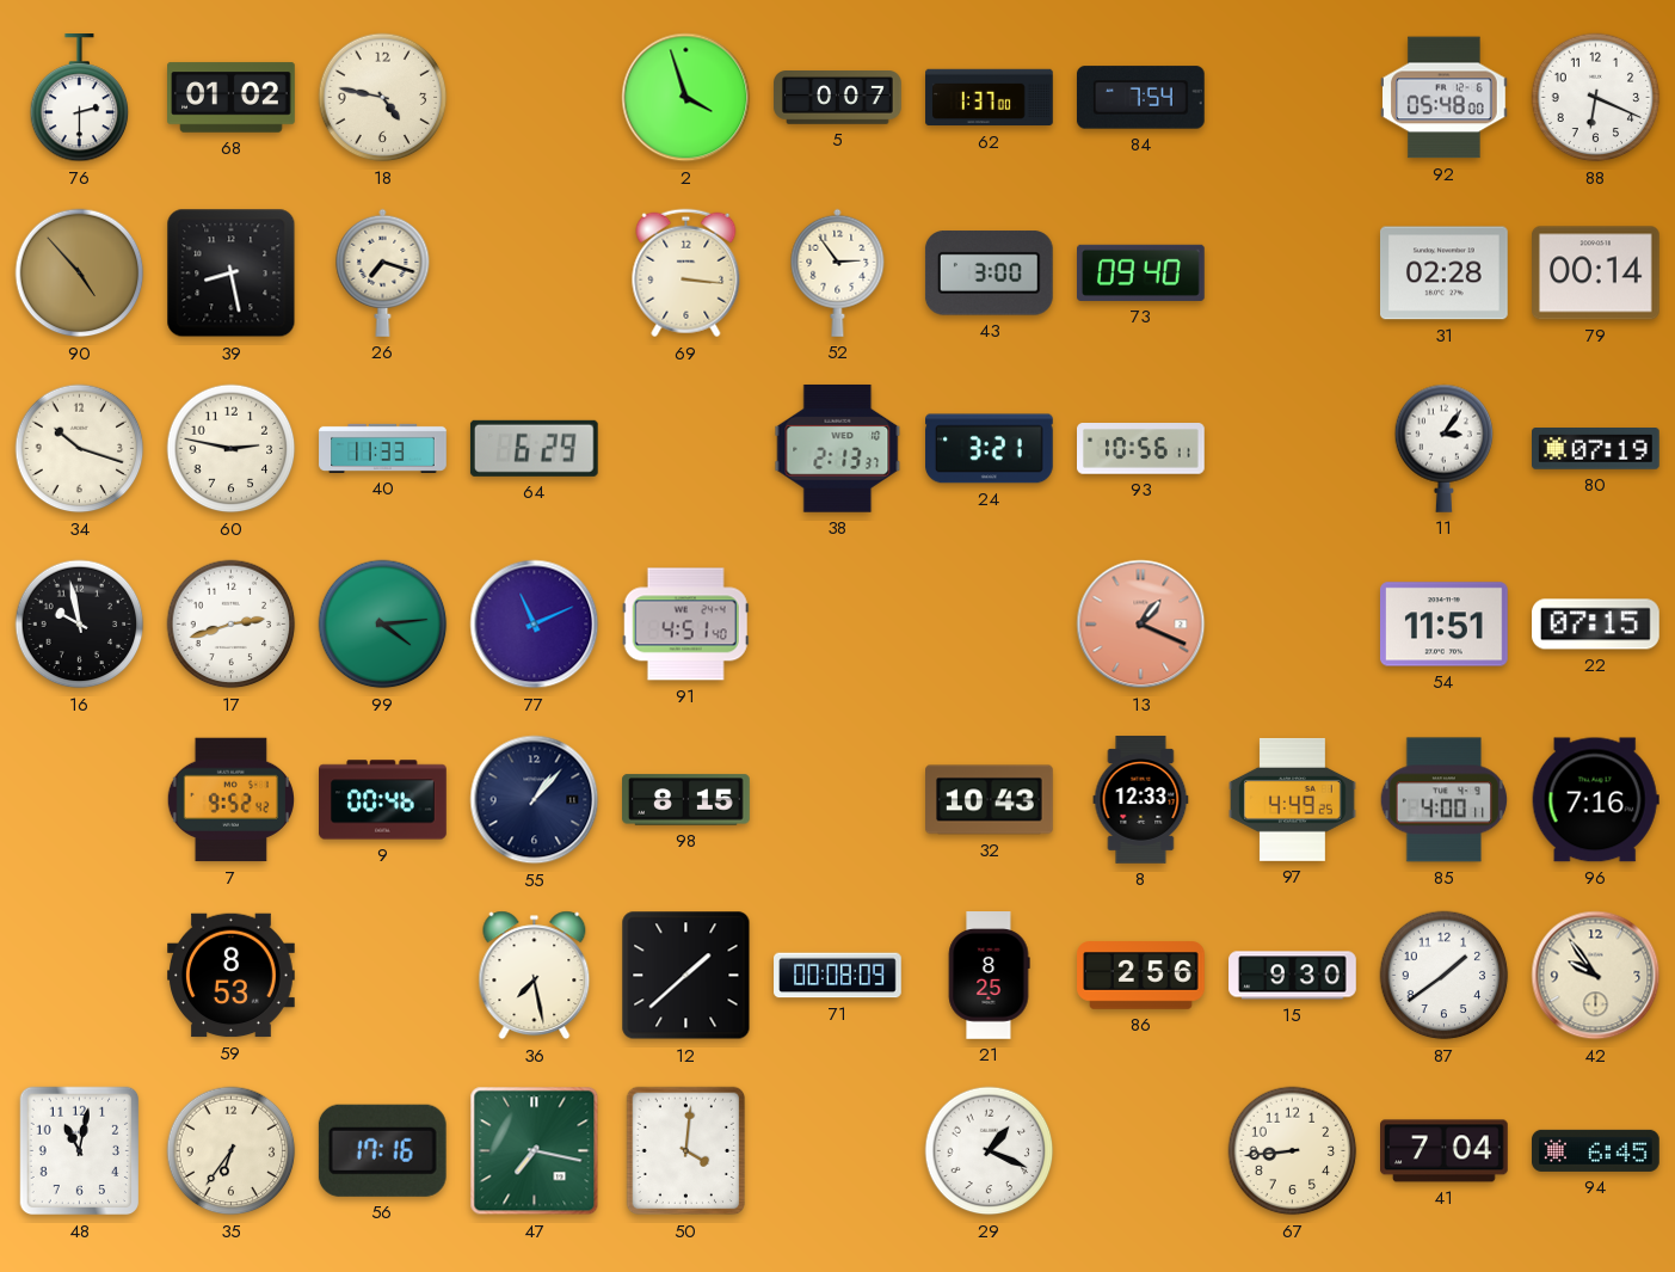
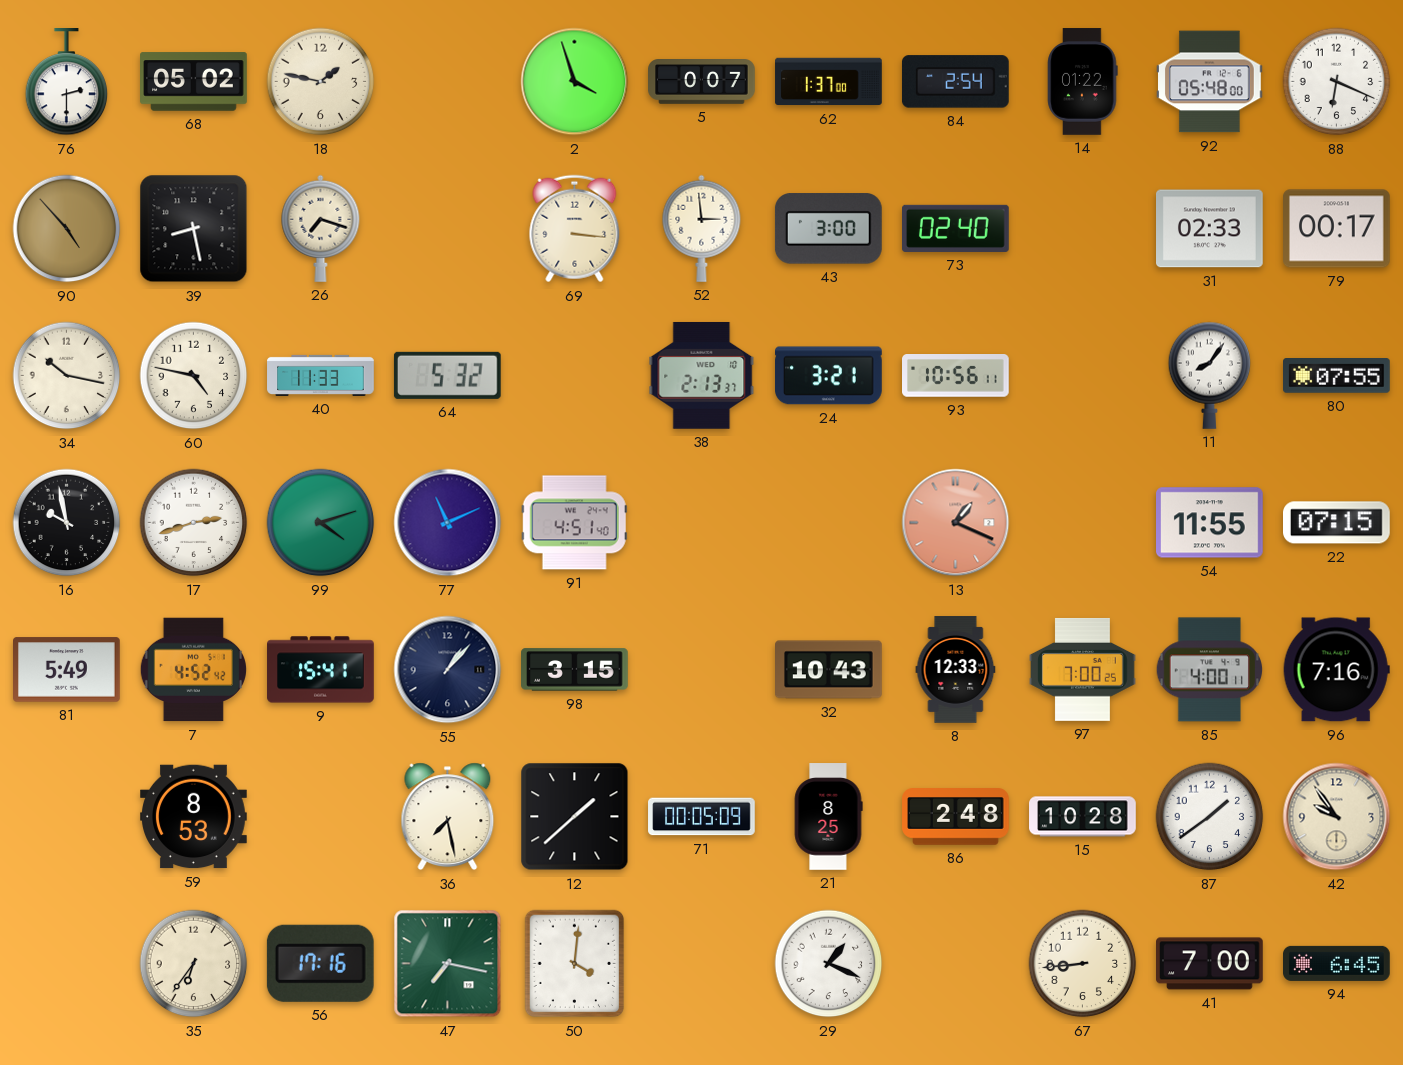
68: 01:02 -> 05:02 (194, 82)
18: 4:47 -> 1:47 (321, 82)
84: 7:54 -> 2:54 (955, 82)
14: none -> 01:22 (1083, 82)
52: 2:54 -> 2:59 (702, 228)
73: 09:40 -> 02:40 (956, 228)
31: 02:28 -> 02:33 (1210, 229)
79: 00:14 -> 00:17 (1337, 229)
34: 10:18 -> 10:17 (67, 376)
60: 2:47 -> 4:47 (194, 376)
64: 6:29 -> 5:32 (447, 375)
11: 3:06 -> 8:06 (1210, 375)
80: 07:19 -> 07:55 (1337, 376)
99: 4:14 -> 4:12 (321, 523)
54: 11:51 -> 11:55 (1210, 523)
81: none -> 5:49 (67, 670)
7: 9:52 -> 4:52 (193, 670)
9: 00:46 -> 15:41 (321, 670)
98: 8:15 -> 3:15 (575, 670)
97: 4:49 -> 7:00 (1083, 669)
71: 00:08 -> 00:05 (702, 817)
86: 2:56 -> 2:48 (956, 817)
15: 9:30 -> 10:28 (1083, 817)
48: 11:02 -> none (80, 1151)
41: 7:04 -> 7:00 (1210, 964)
